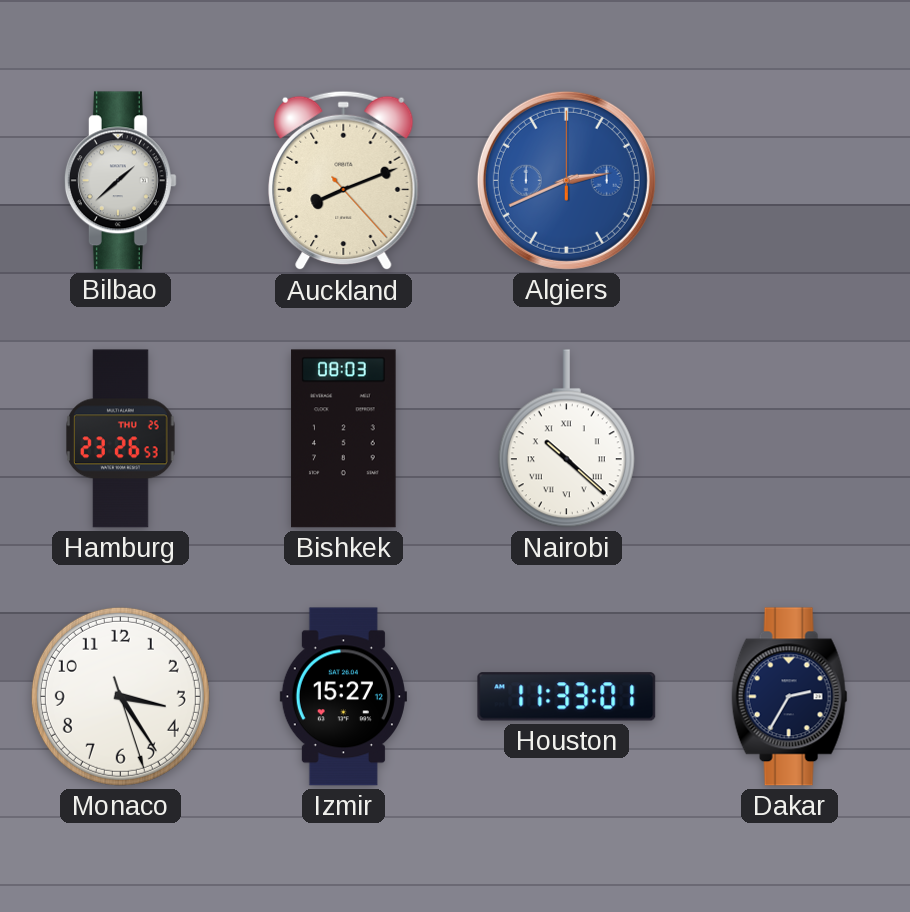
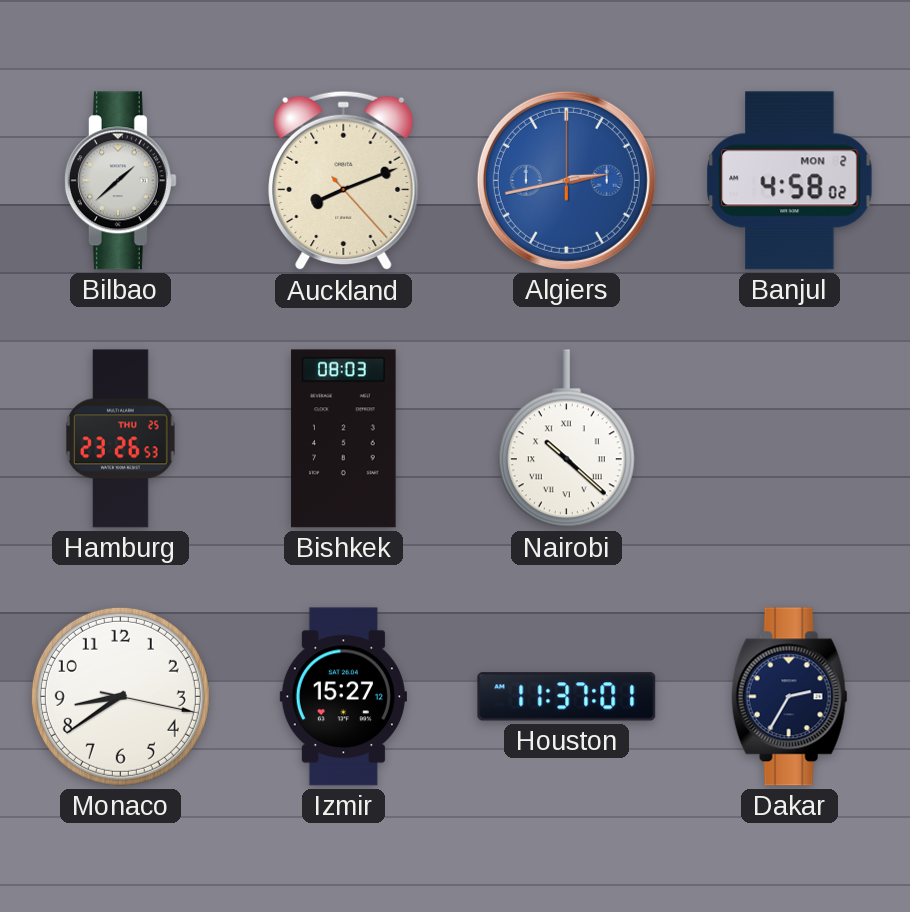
Algiers: 2:41 -> 2:43 (566, 180)
Banjul: none -> 4:58 (790, 181)
Monaco: 3:24 -> 8:39 (120, 696)
Houston: 11:33 -> 11:37 (567, 697)
